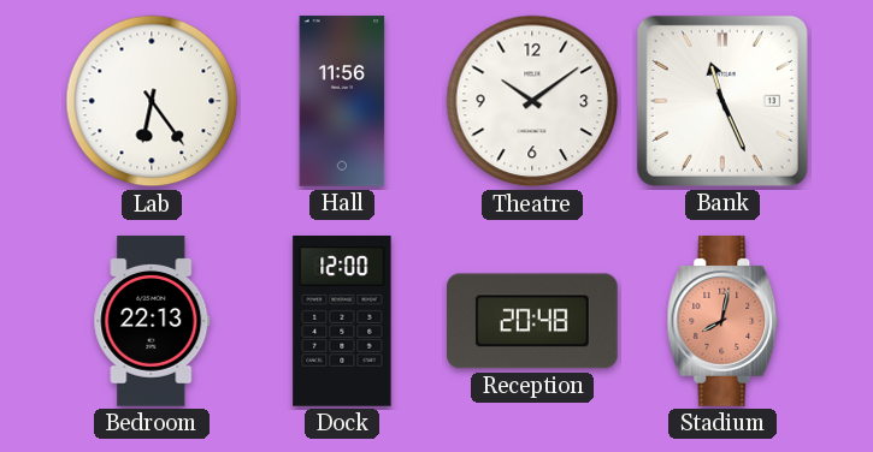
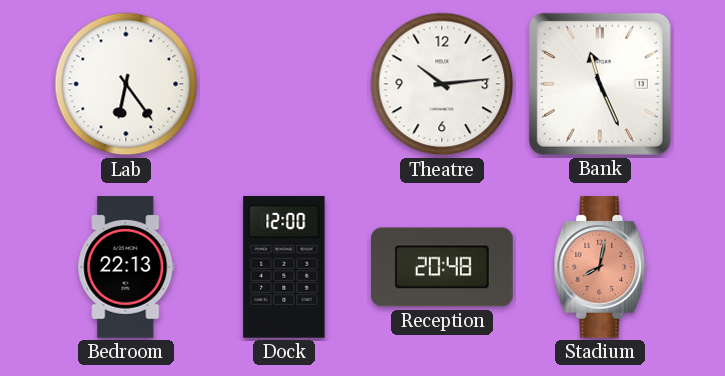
Hall: 11:56 -> none (342, 101)
Theatre: 10:09 -> 10:14 (442, 84)
